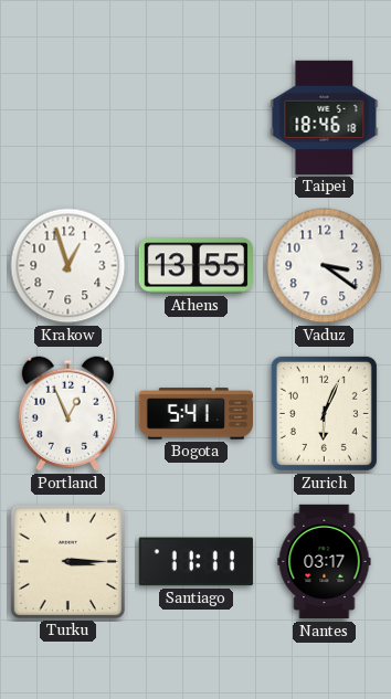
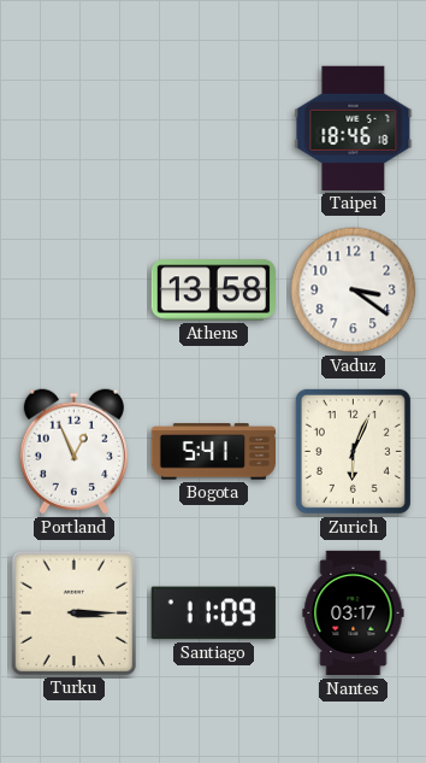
Krakow: 12:57 -> none (68, 266)
Athens: 13:55 -> 13:58 (213, 290)
Santiago: 11:11 -> 11:09 (213, 614)
